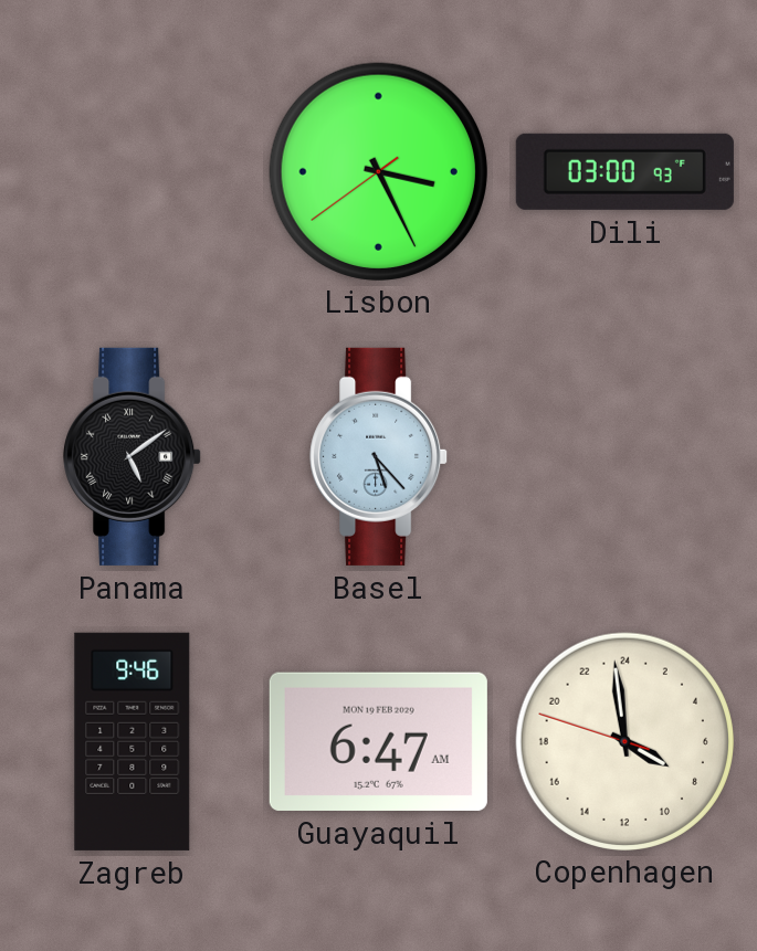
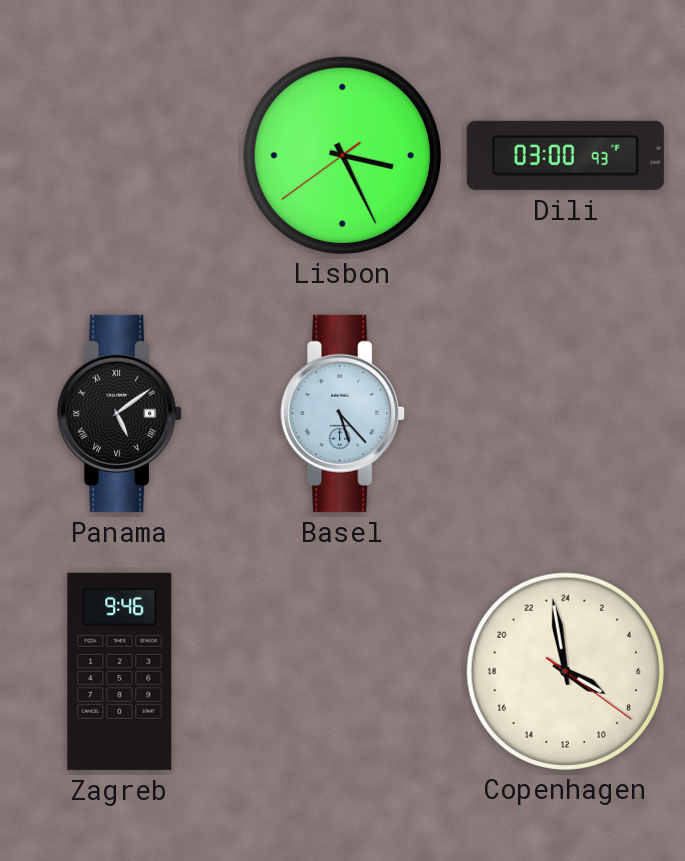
Guayaquil: 6:47 -> none (378, 741)
Copenhagen: 7:58:48 -> 7:58:21 (565, 671)
